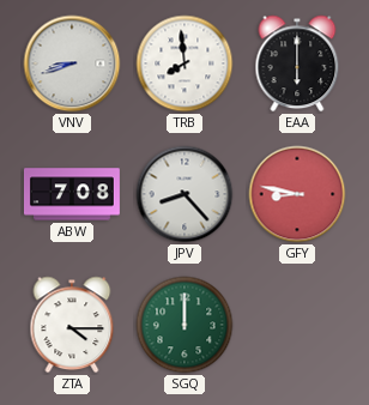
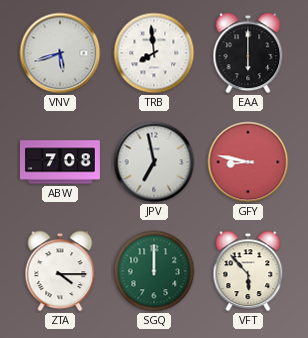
VNV: 8:42 -> 5:42 (60, 53)
JPV: 8:23 -> 6:58 (154, 162)
VFT: none -> 5:53 (248, 271)
